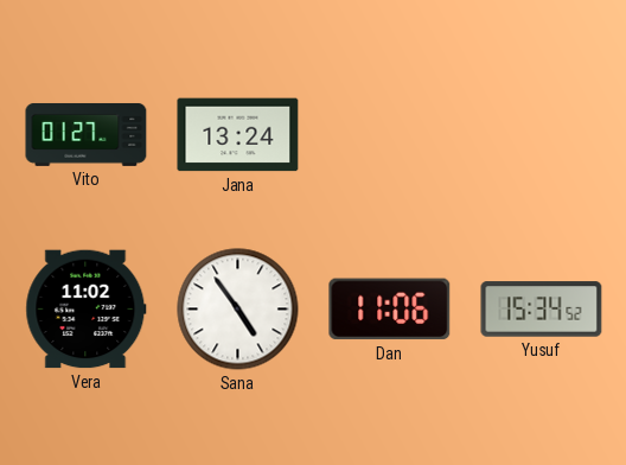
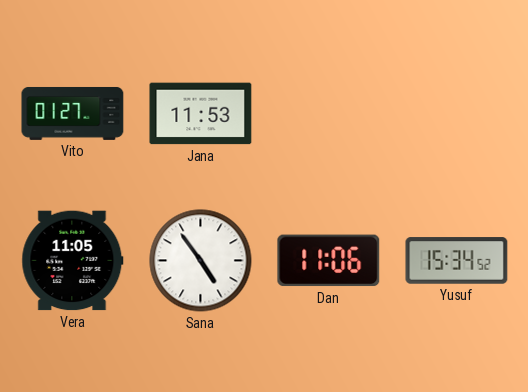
Jana: 13:24 -> 11:53 (201, 114)
Vera: 11:02 -> 11:05 (73, 261)
